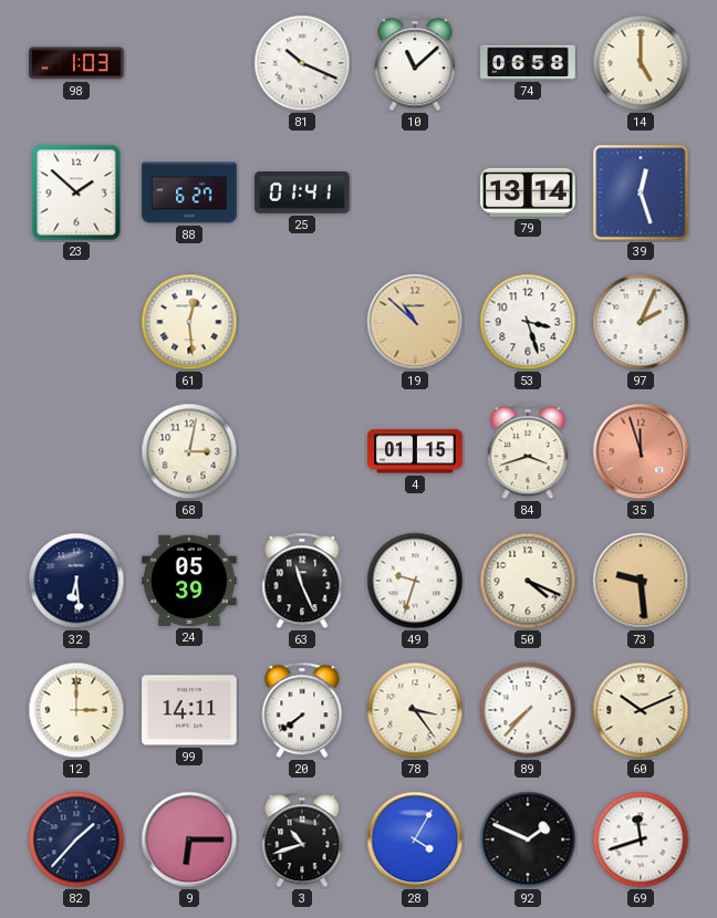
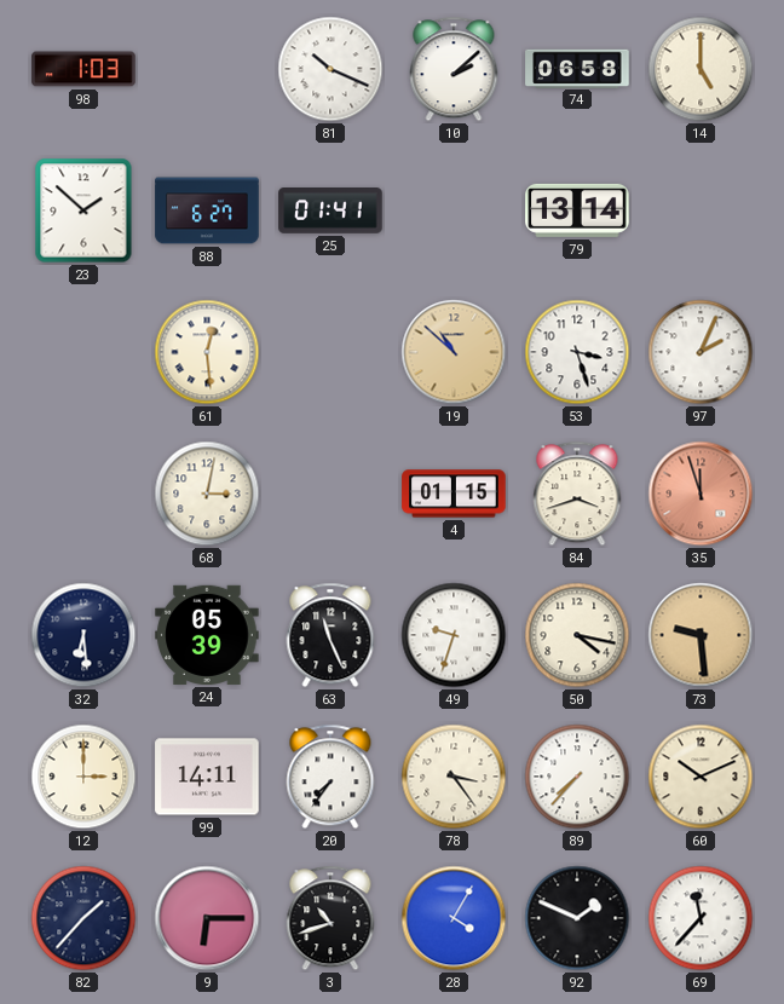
10: 11:08 -> 2:08 (454, 69)
39: 12:27 -> none (641, 192)
50: 4:19 -> 4:17 (577, 635)
20: 7:39 -> 7:36 (330, 777)
69: 11:42 -> 11:37 (701, 918)
